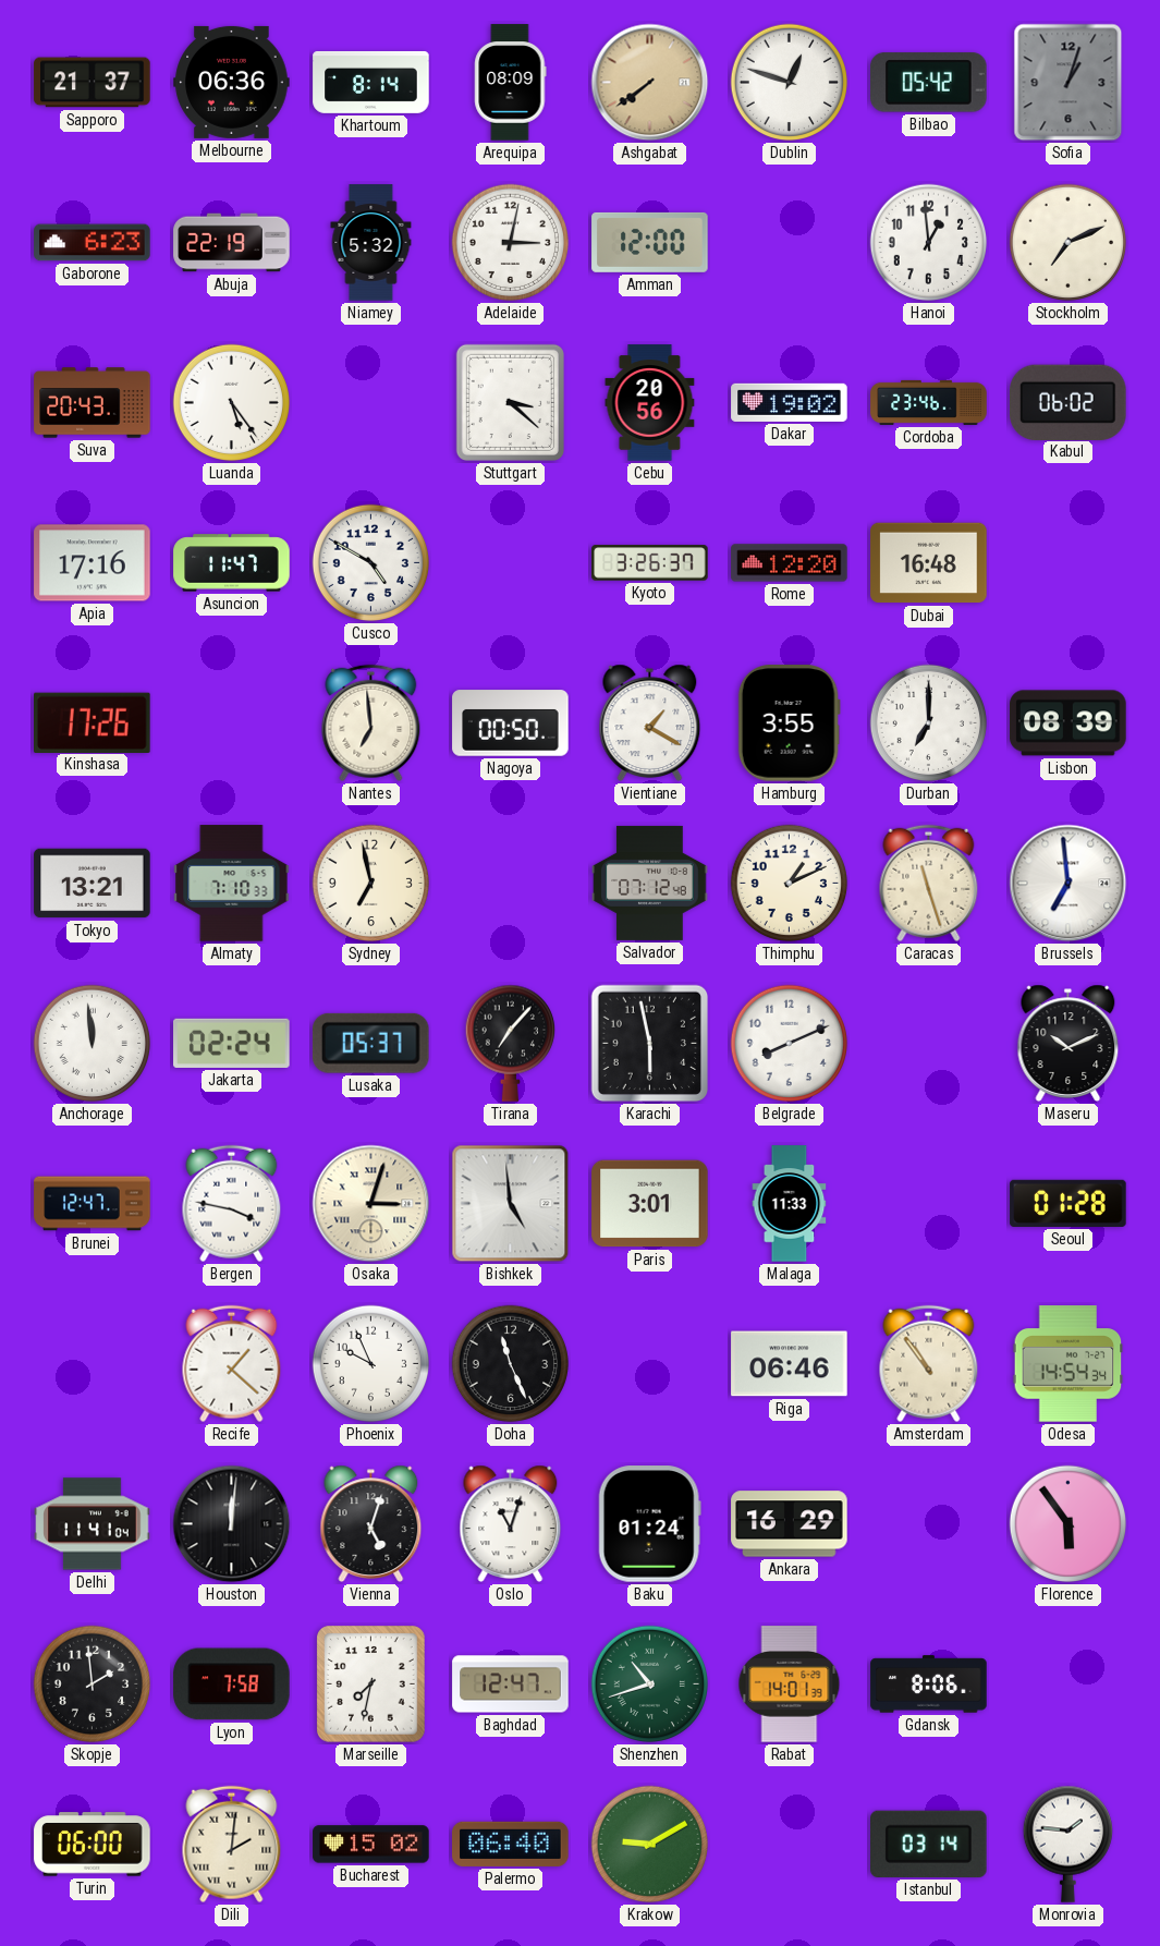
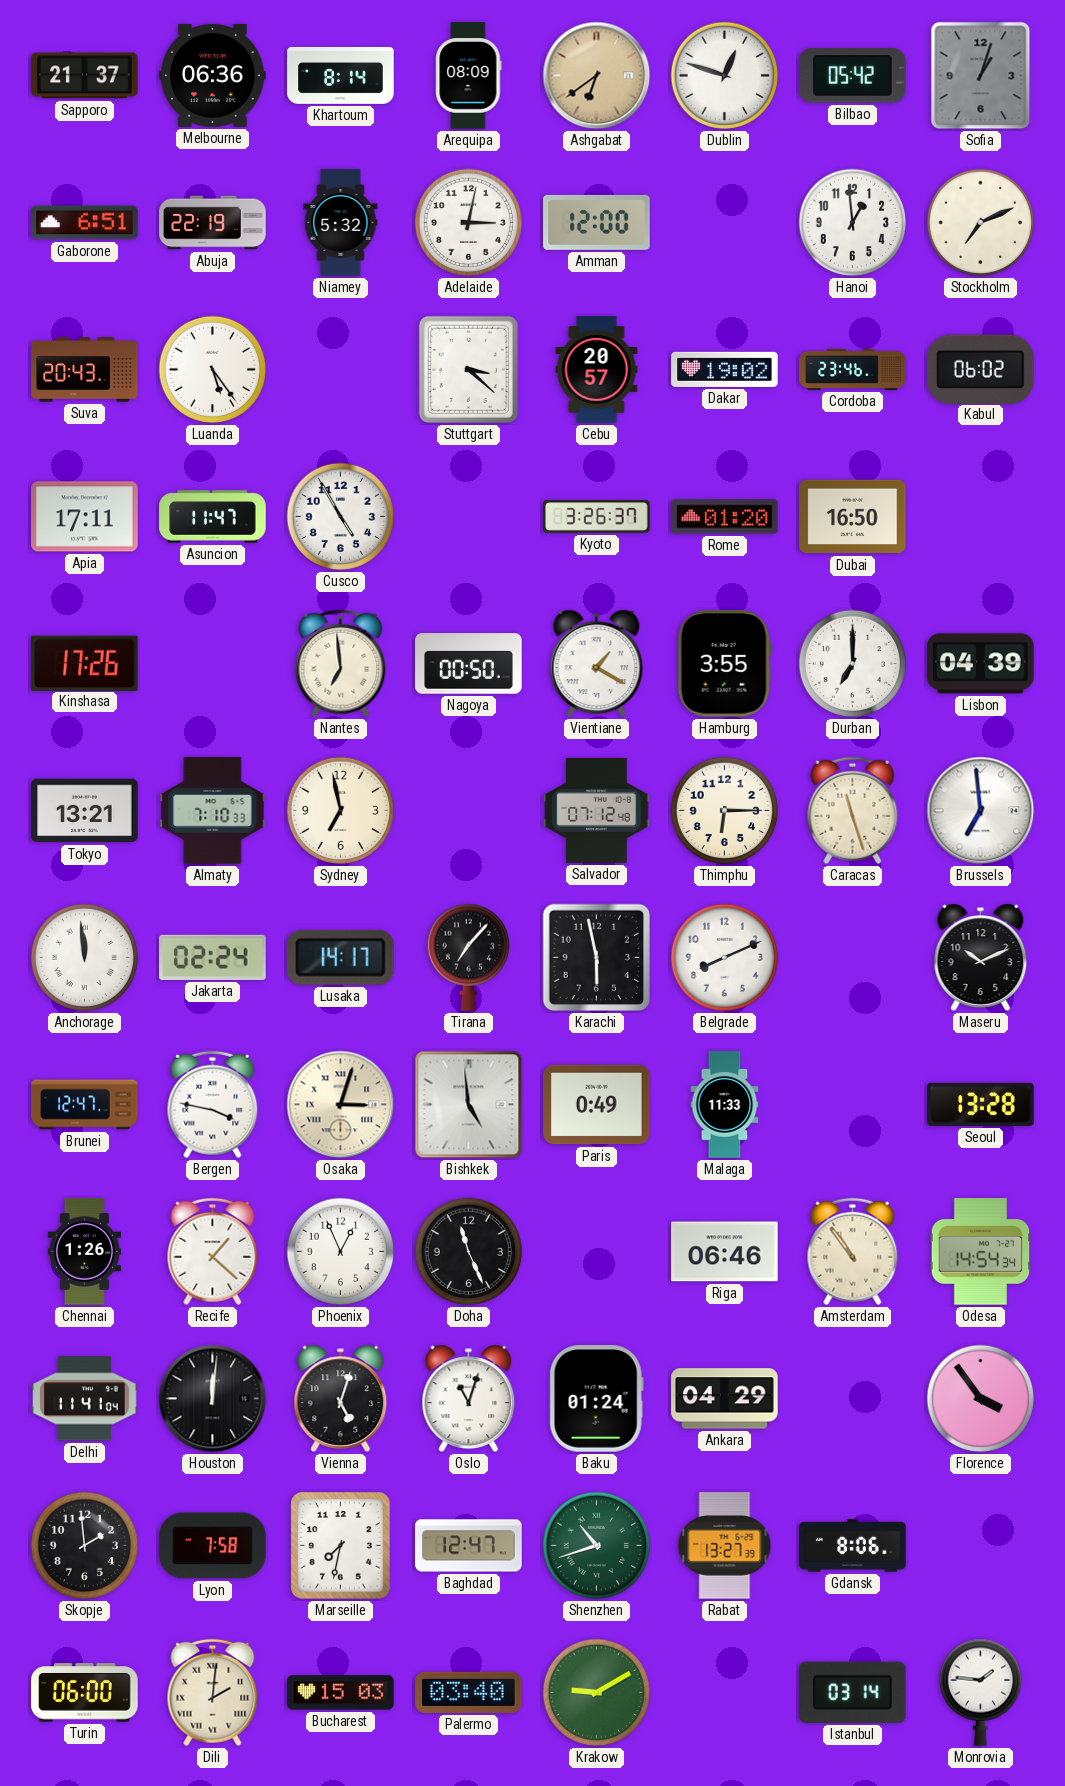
Ashgabat: 7:39 -> 6:39 (597, 76)
Gaborone: 6:23 -> 6:51 (85, 223)
Cebu: 20:56 -> 20:57 (597, 370)
Apia: 17:16 -> 17:11 (85, 517)
Cusco: 4:50 -> 4:55 (341, 517)
Rome: 12:20 -> 01:20 (725, 517)
Dubai: 16:48 -> 16:50 (853, 517)
Lisbon: 08:39 -> 04:39 (981, 664)
Thimphu: 1:11 -> 6:15 (725, 811)
Lusaka: 05:37 -> 14:17 (340, 957)
Paris: 3:01 -> 0:49 (597, 1105)
Seoul: 01:28 -> 13:28 (981, 1104)
Chennai: none -> 1:26 (84, 1252)
Phoenix: 9:56 -> 12:56 (341, 1252)
Ankara: 16:29 -> 04:29 (725, 1399)
Florence: 5:54 -> 3:54 (981, 1399)
Rabat: 14:01 -> 13:27 (725, 1546)
Bucharest: 15:02 -> 15:03 (341, 1693)
Palermo: 06:40 -> 03:40 (469, 1692)
